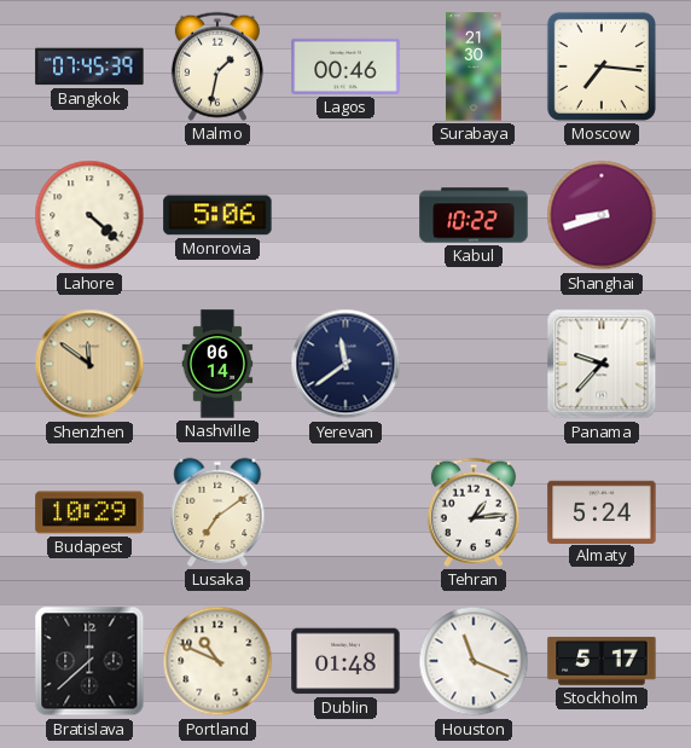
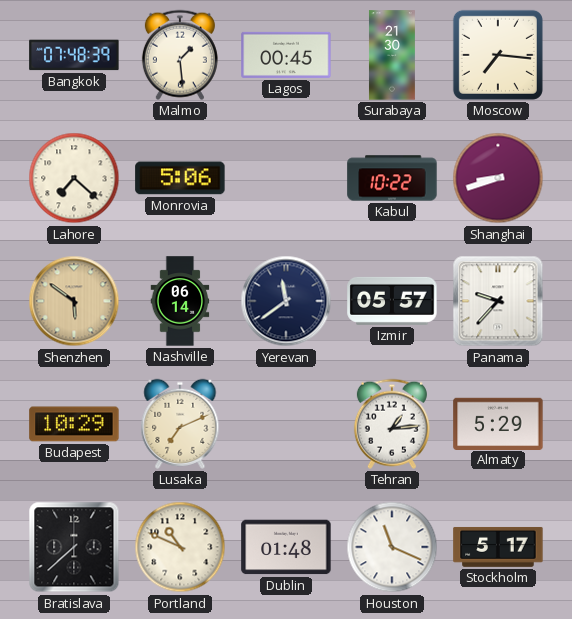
Bangkok: 07:45 -> 07:48 (74, 55)
Malmo: 1:32 -> 1:29 (180, 55)
Lagos: 00:46 -> 00:45 (286, 55)
Lahore: 4:22 -> 7:22 (74, 178)
Shenzhen: 11:51 -> 5:51 (74, 301)
Izmir: none -> 05:57 (392, 301)
Lusaka: 7:09 -> 7:11 (180, 424)
Almaty: 5:24 -> 5:29 (498, 423)
